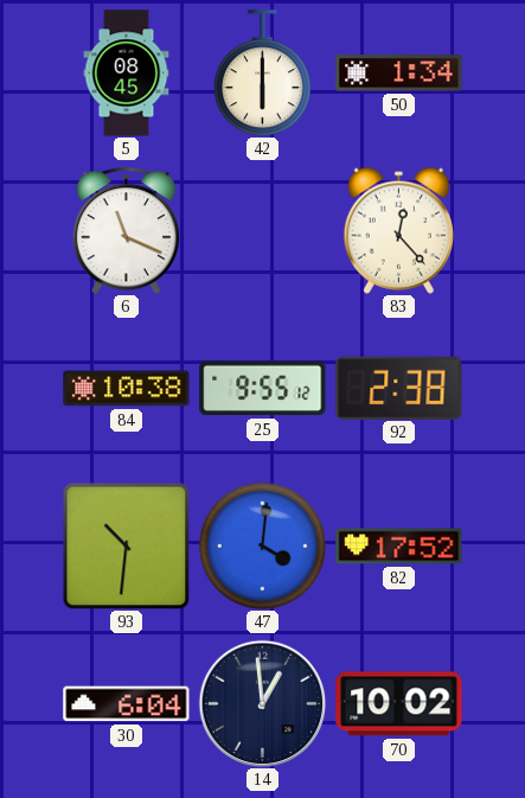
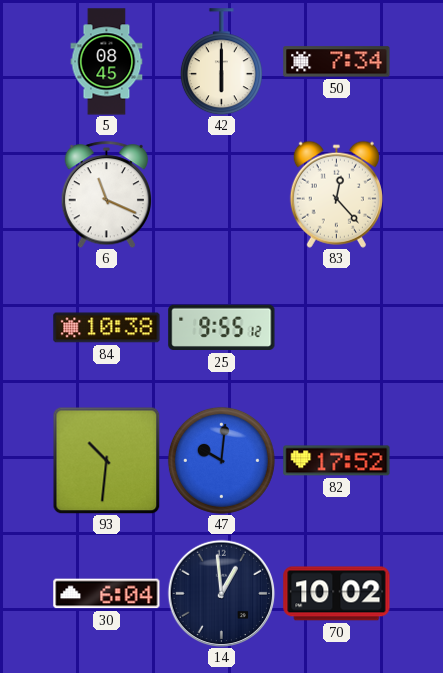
50: 1:34 -> 7:34 (337, 62)
92: 2:38 -> none (399, 388)
47: 4:01 -> 10:01 (221, 460)
